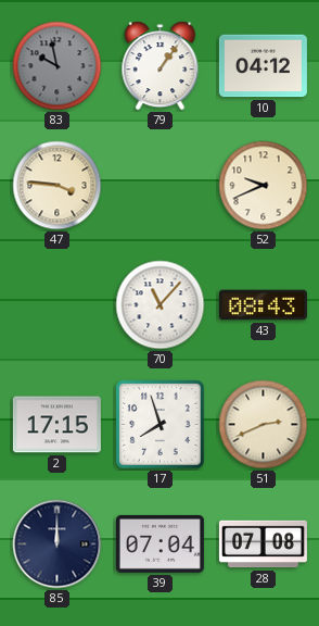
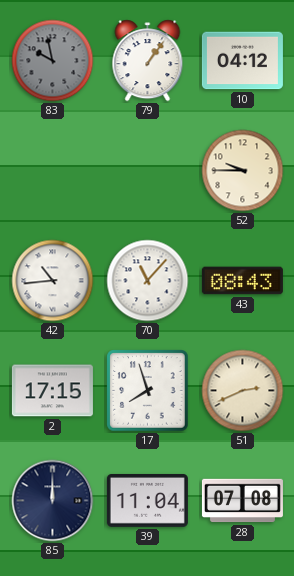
47: 3:46 -> none (58, 186)
52: 9:41 -> 9:45 (243, 171)
42: none -> 10:44 (53, 281)
39: 07:04 -> 11:04 (147, 500)
